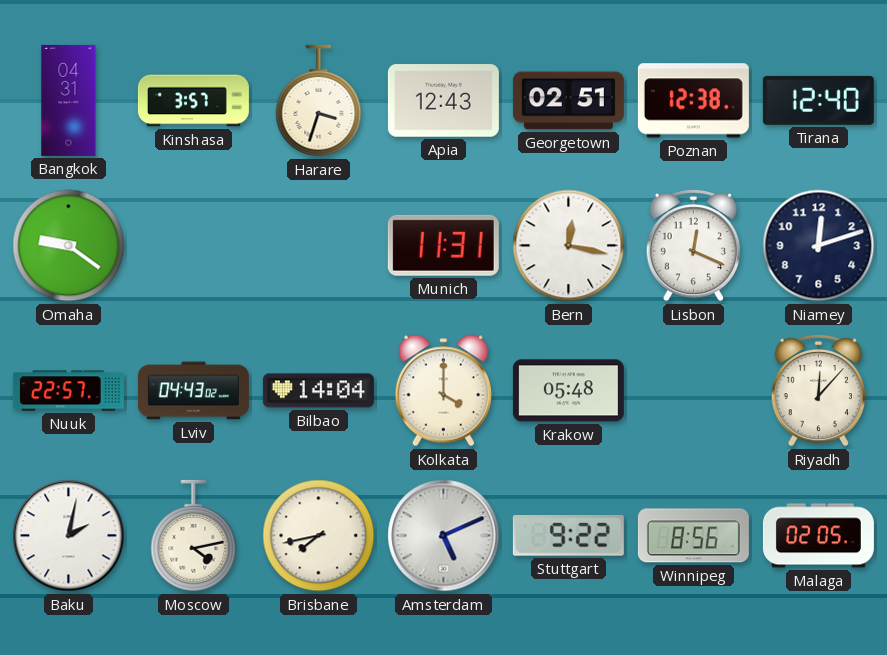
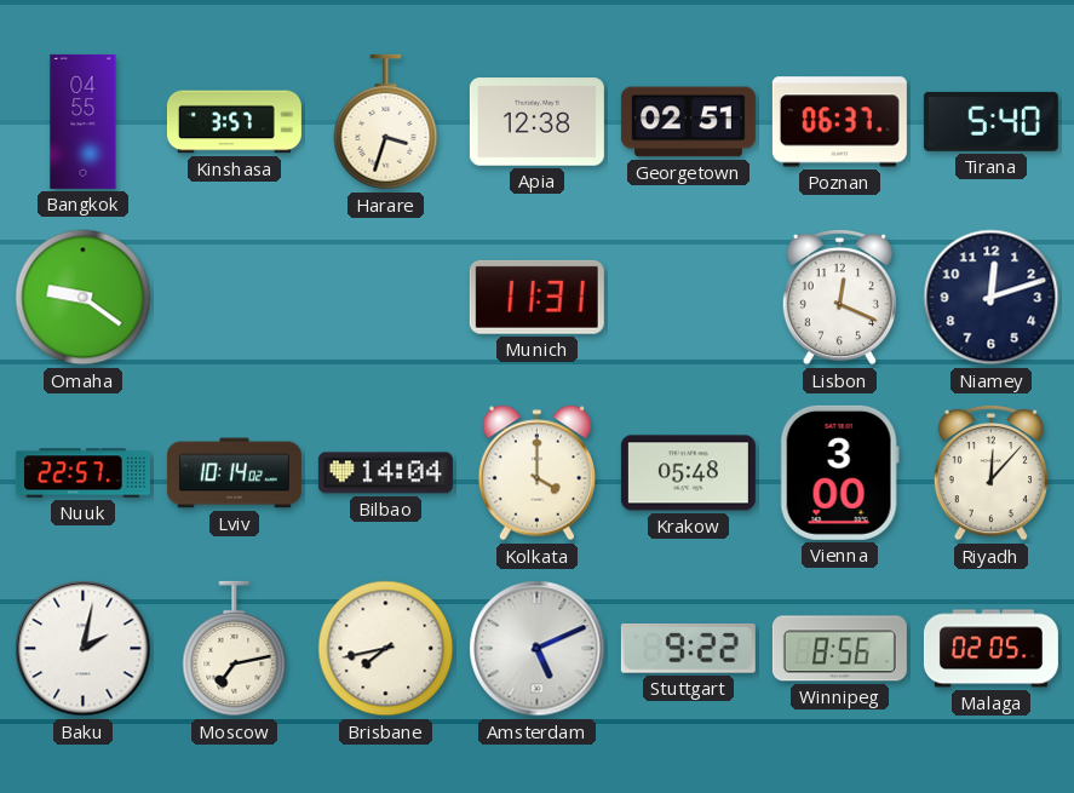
Bangkok: 04:31 -> 04:55 (84, 121)
Apia: 12:43 -> 12:38 (536, 122)
Poznan: 12:38 -> 06:37 (839, 122)
Tirana: 12:40 -> 5:40 (990, 121)
Bern: 12:17 -> none (569, 246)
Lviv: 04:43 -> 10:14 (234, 473)
Vienna: none -> 3:00 (839, 472)
Moscow: 4:13 -> 7:13 (235, 649)
